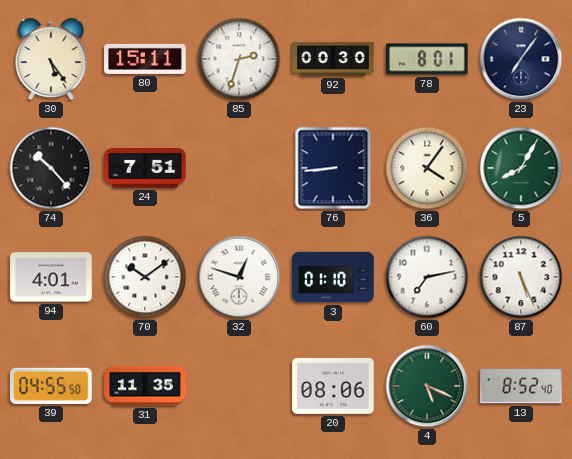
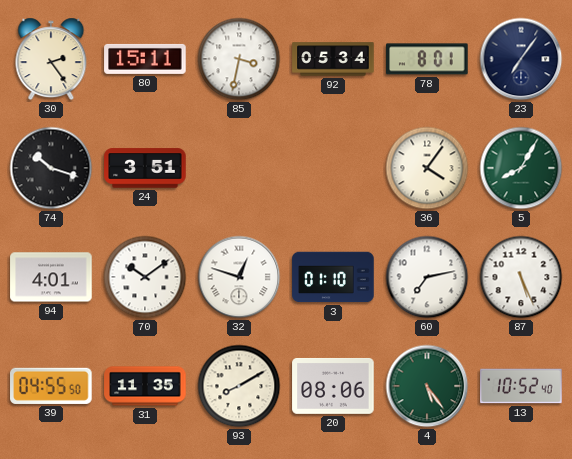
30: 5:24 -> 2:24 (51, 59)
85: 2:33 -> 3:32 (239, 59)
92: 00:30 -> 05:34 (333, 59)
74: 10:23 -> 10:18 (51, 168)
24: 7:51 -> 3:51 (145, 168)
76: 8:44 -> none (333, 168)
93: none -> 8:10 (239, 386)
4: 5:19 -> 5:24 (427, 386)
13: 8:52 -> 10:52 (521, 386)
